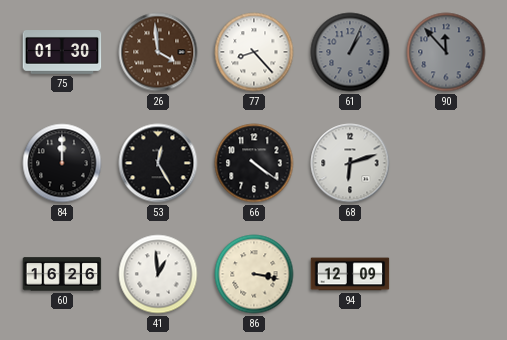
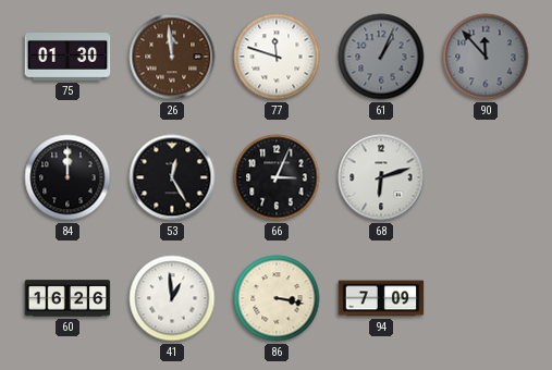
26: 3:59 -> 11:59 (172, 57)
77: 8:23 -> 11:48 (277, 57)
66: 4:21 -> 3:04 (277, 177)
94: 12:09 -> 7:09 (381, 298)
